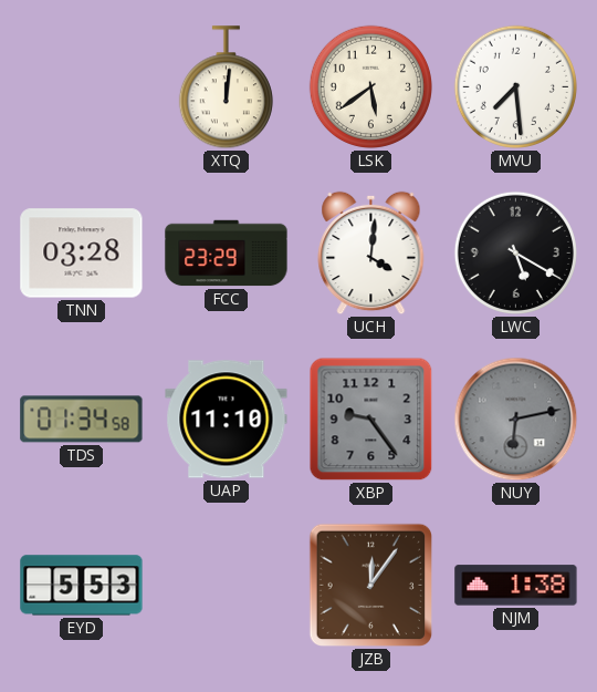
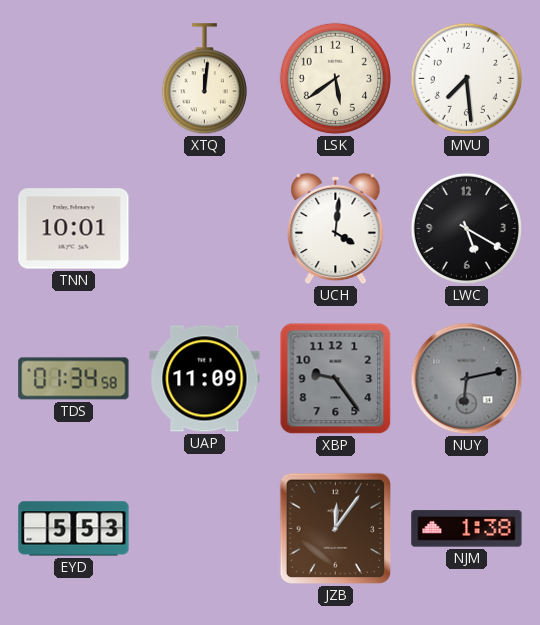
TNN: 03:28 -> 10:01 (74, 229)
FCC: 23:29 -> none (227, 254)
UAP: 11:10 -> 11:09 (205, 379)
